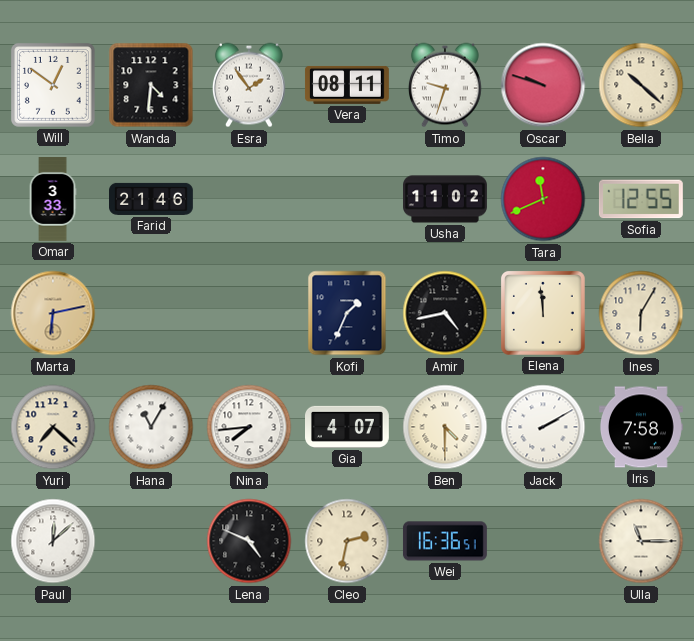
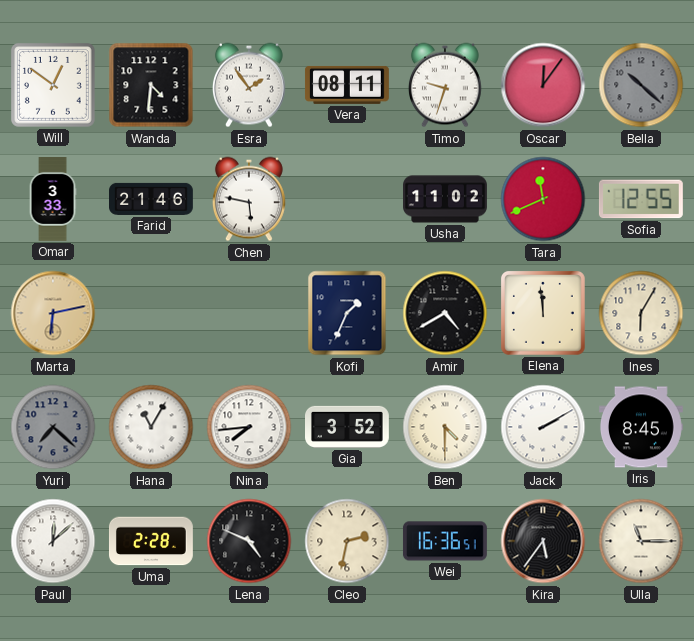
Oscar: 9:48 -> 12:06 (543, 85)
Bella dial: cream -> grey (641, 85)
Chen: none -> 5:47 (249, 199)
Amir: 4:43 -> 4:40 (445, 313)
Yuri dial: cream -> grey (53, 427)
Gia: 4:07 -> 3:52 (348, 427)
Iris: 7:58 -> 8:45 (641, 427)
Uma: none -> 2:28 (151, 541)
Kira: none -> 5:36 (543, 541)
